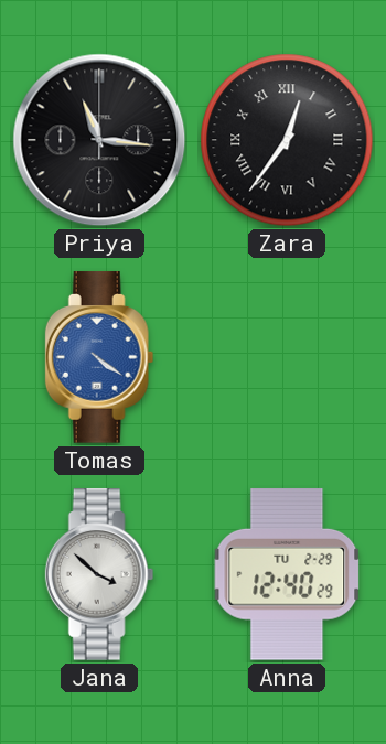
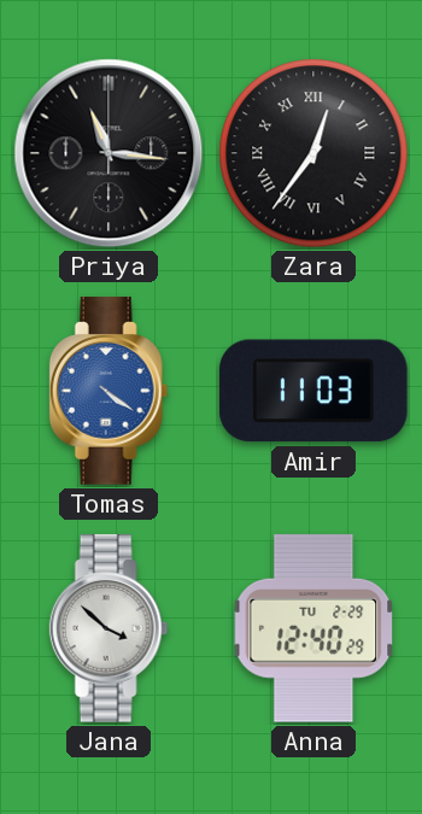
Amir: none -> 11:03 (313, 391)
